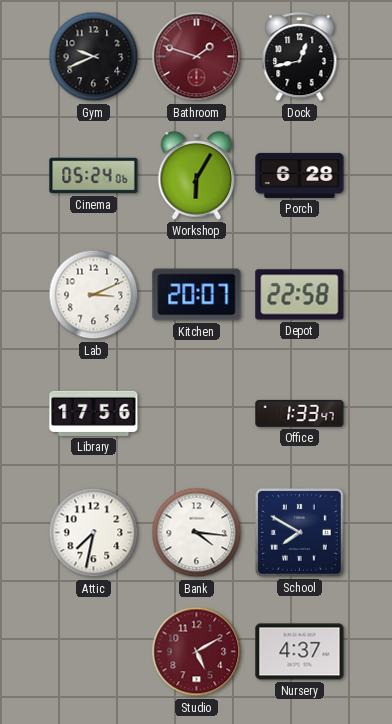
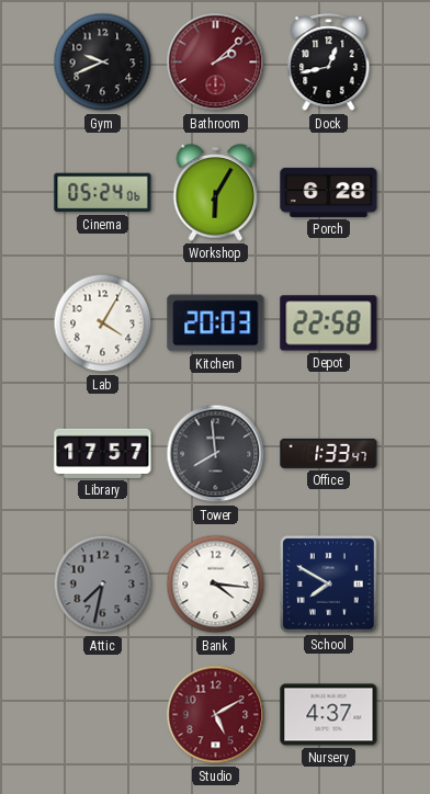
Bathroom: 1:48 -> 2:08 (216, 63)
Lab: 3:11 -> 4:05 (103, 324)
Kitchen: 20:07 -> 20:03 (216, 324)
Library: 17:56 -> 17:57 (103, 453)
Tower: none -> 7:59 (216, 454)
Attic dial: white -> grey (103, 585)
